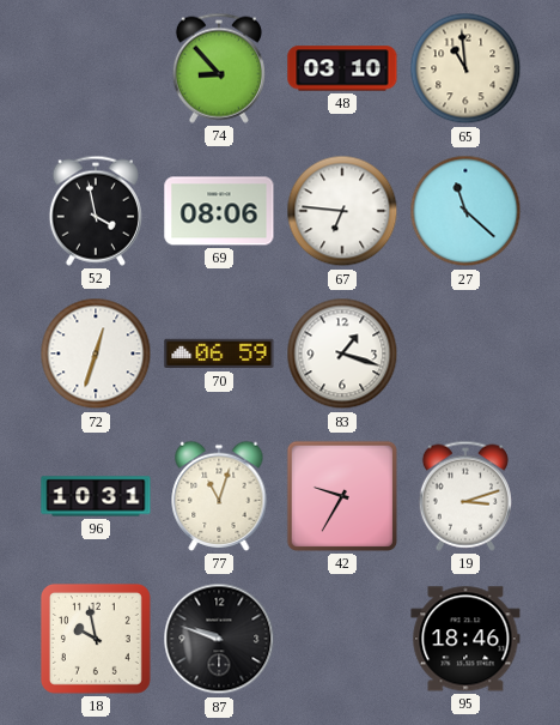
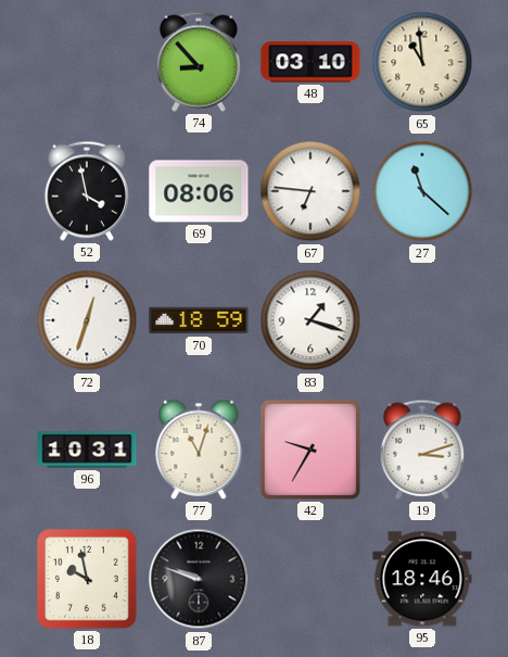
70: 06:59 -> 18:59 (199, 320)
